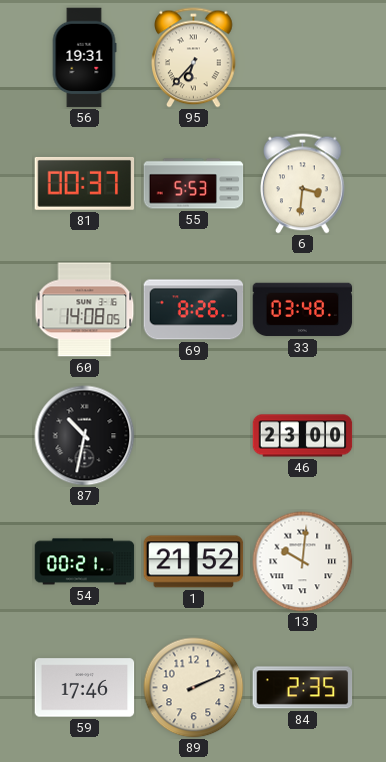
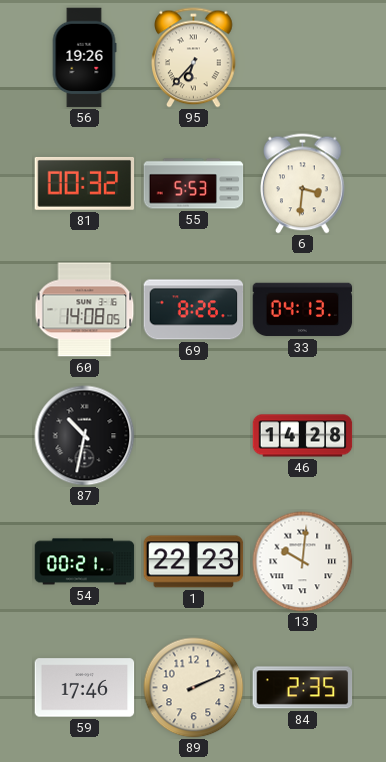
56: 19:31 -> 19:26 (84, 58)
81: 00:37 -> 00:32 (85, 183)
33: 03:48 -> 04:13 (303, 310)
46: 23:00 -> 14:28 (303, 436)
1: 21:52 -> 22:23 (194, 562)
